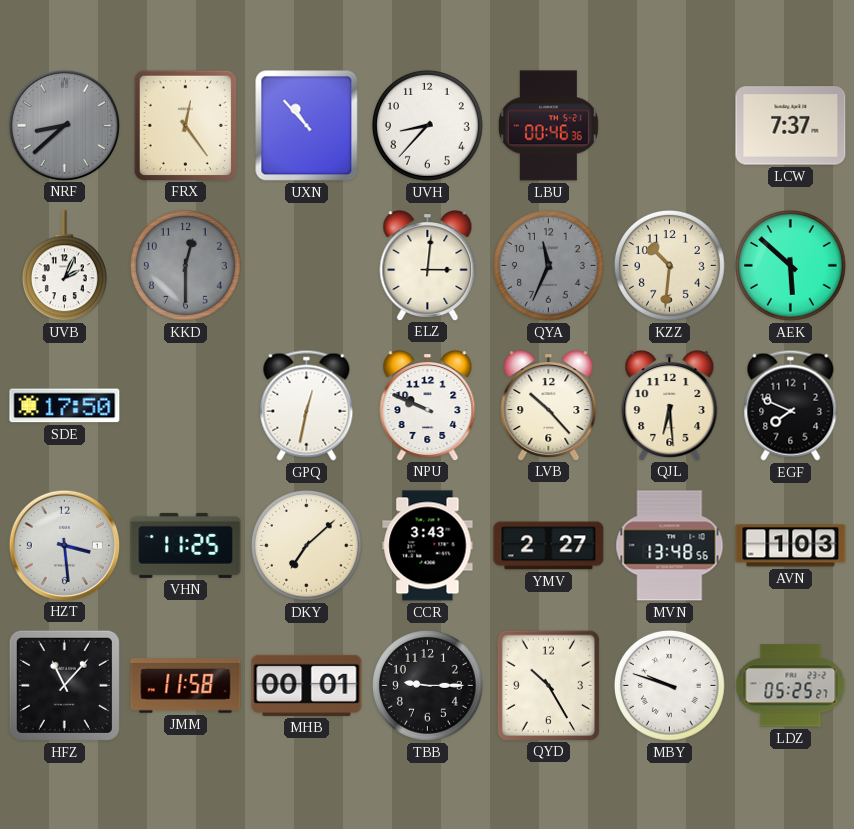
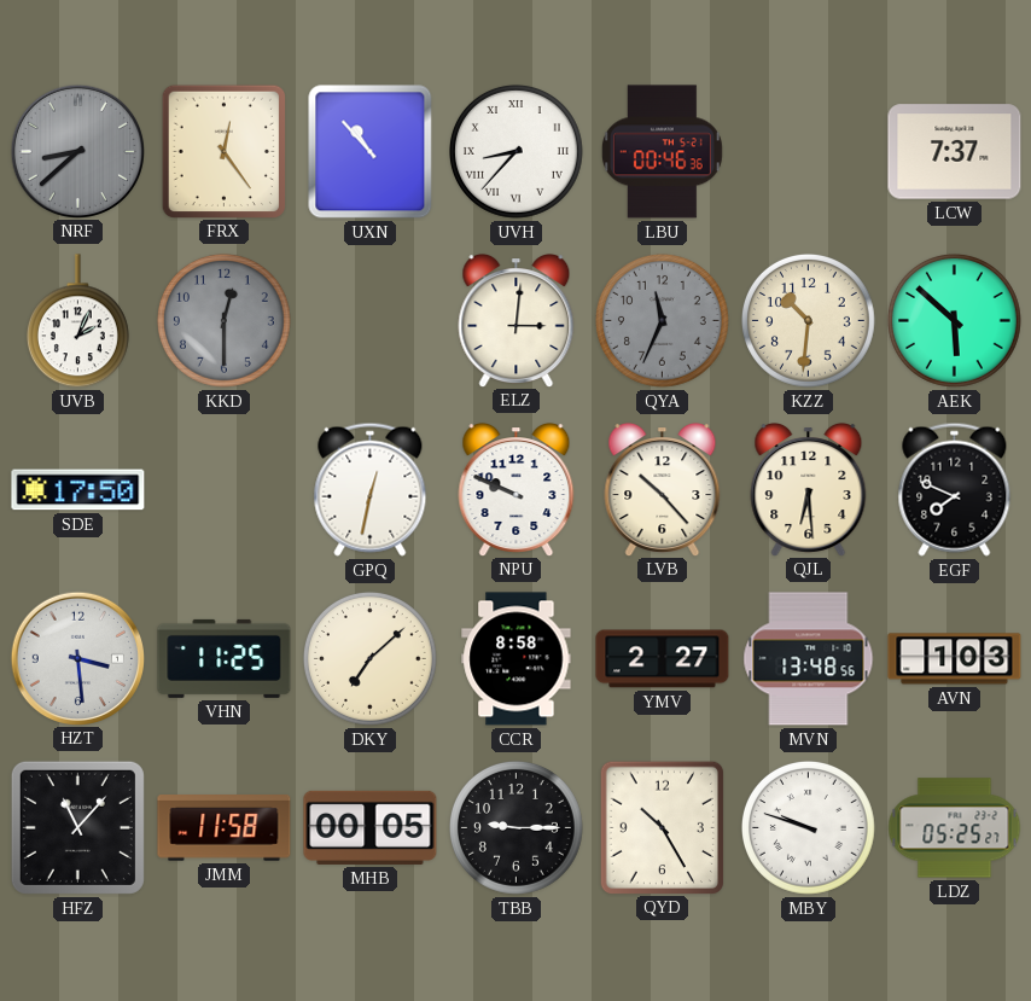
UVH numerals: Arabic -> Roman (515, 151)
CCR: 3:43 -> 8:58 (517, 659)
MHB: 00:01 -> 00:05 (371, 827)
